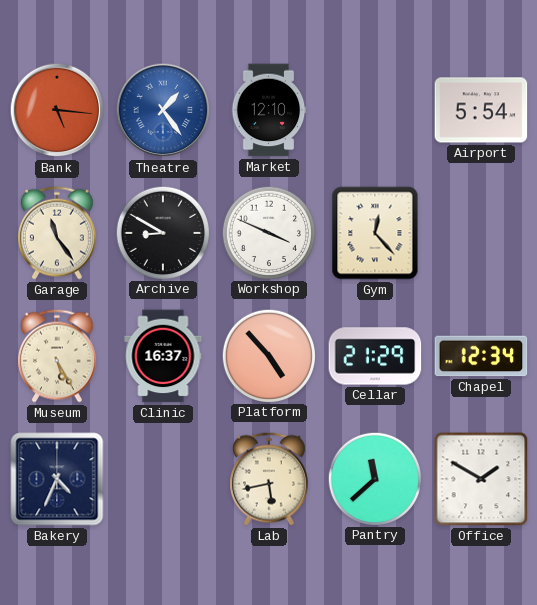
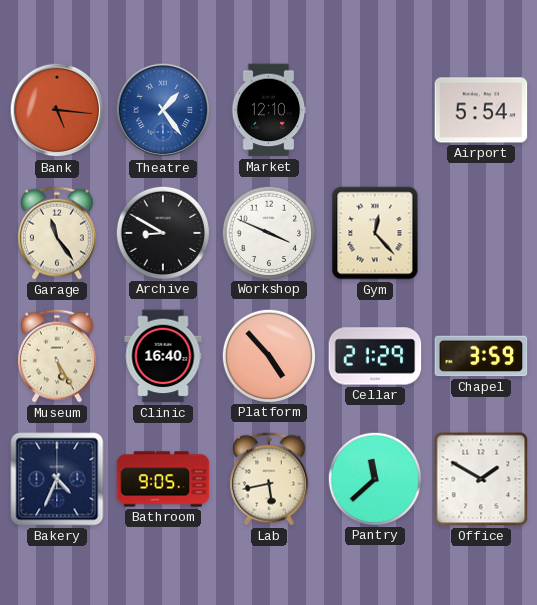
Clinic: 16:37 -> 16:40 (163, 356)
Chapel: 12:34 -> 3:59 (481, 356)
Bathroom: none -> 9:05 (163, 479)
